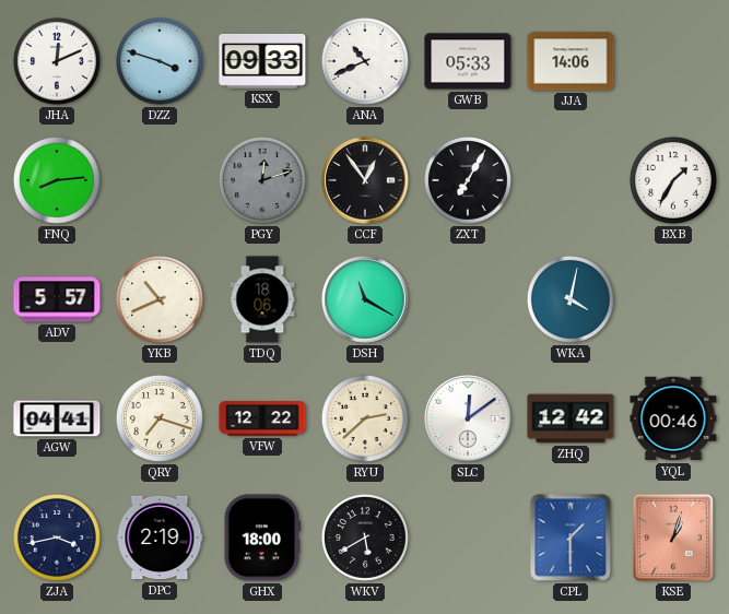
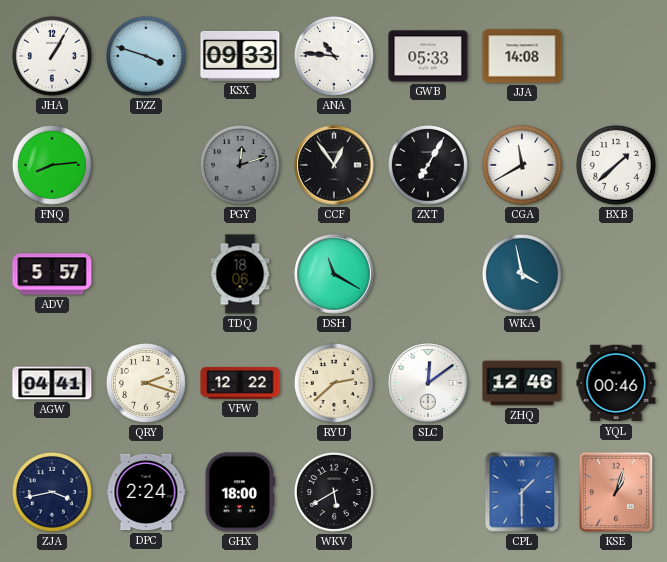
JHA: 12:11 -> 1:05 (52, 56)
ANA: 10:41 -> 10:46 (334, 56)
JJA: 14:06 -> 14:08 (522, 56)
CGA: none -> 11:40 (522, 165)
BXB: 1:35 -> 1:38 (616, 165)
YKB: 10:41 -> none (160, 299)
WKA: 4:02 -> 3:58 (522, 274)
QRY: 7:18 -> 2:18 (146, 383)
ZHQ: 12:42 -> 12:46 (522, 383)
DPC: 2:19 -> 2:24 (146, 492)
